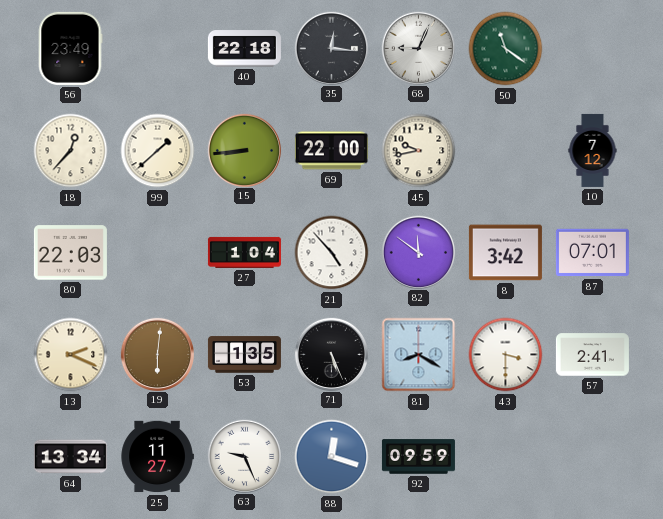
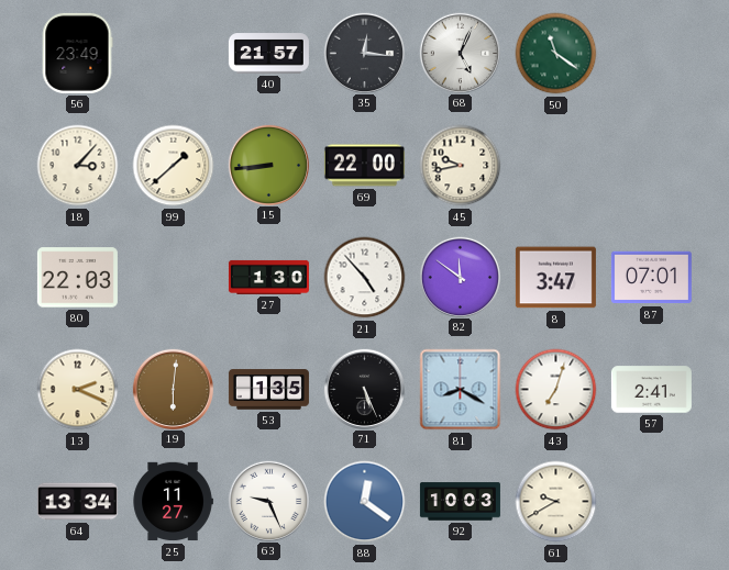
40: 22:18 -> 21:57 (268, 54)
68: 9:04 -> 5:04 (460, 53)
18: 12:37 -> 3:07 (78, 166)
10: 7:12 -> none (593, 150)
27: 1:04 -> 1:30 (268, 277)
8: 3:42 -> 3:47 (555, 278)
43: 3:30 -> 7:03 (556, 390)
88: 12:18 -> 12:21 (365, 502)
92: 09:59 -> 10:03 (460, 502)
61: none -> 9:40 (556, 502)
